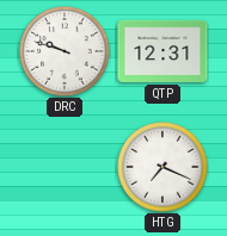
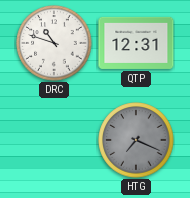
DRC: 9:48 -> 10:48 (54, 43)
HTG dial: white -> grey (136, 140)
